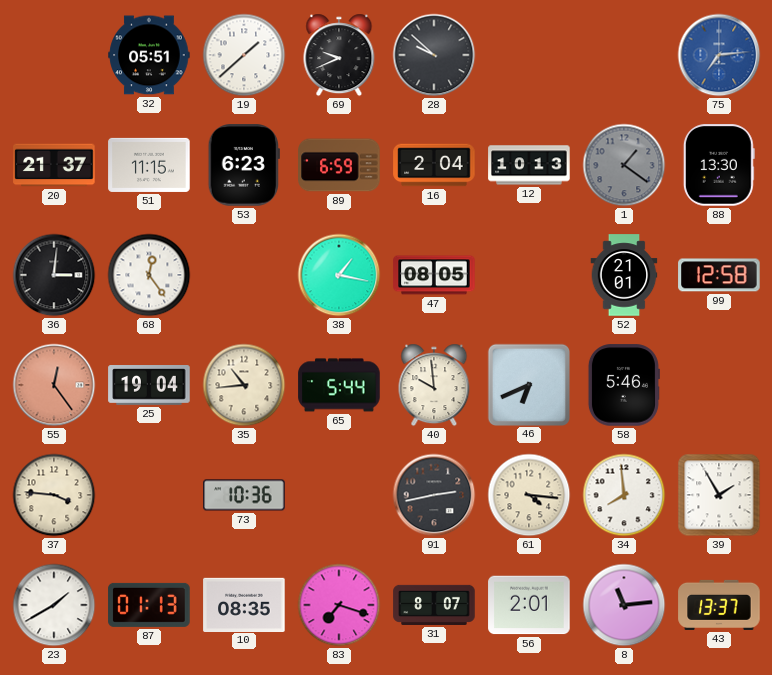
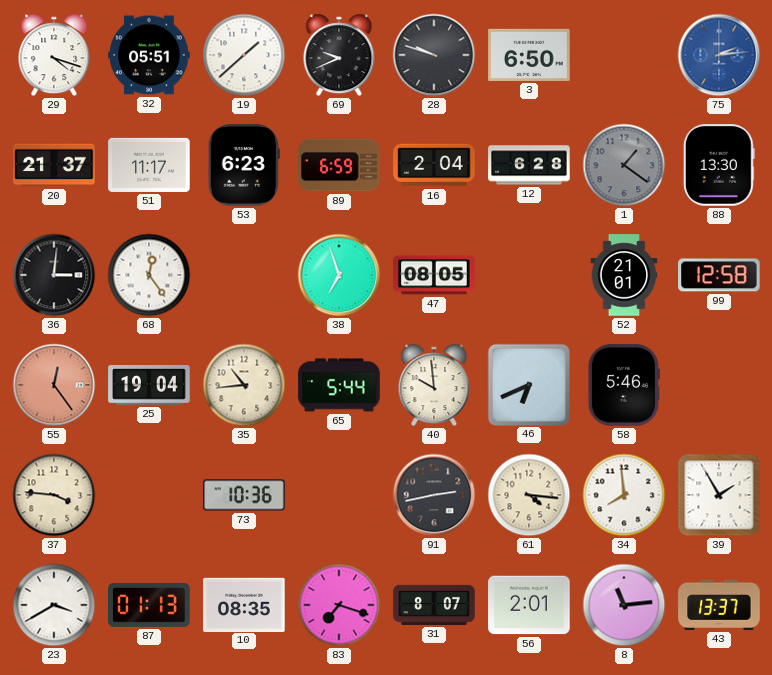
29: none -> 4:18 (54, 55)
28: 9:52 -> 9:48 (434, 55)
3: none -> 6:50 (529, 55)
75: 7:14 -> 2:14 (719, 55)
51: 11:15 -> 11:17 (149, 165)
12: 10:13 -> 6:28 (529, 165)
38: 1:17 -> 6:57 (339, 275)
23: 1:40 -> 3:40 (54, 605)
